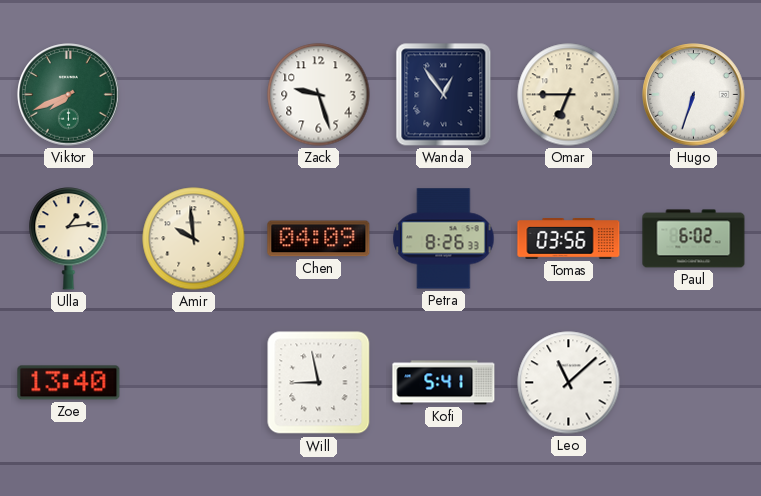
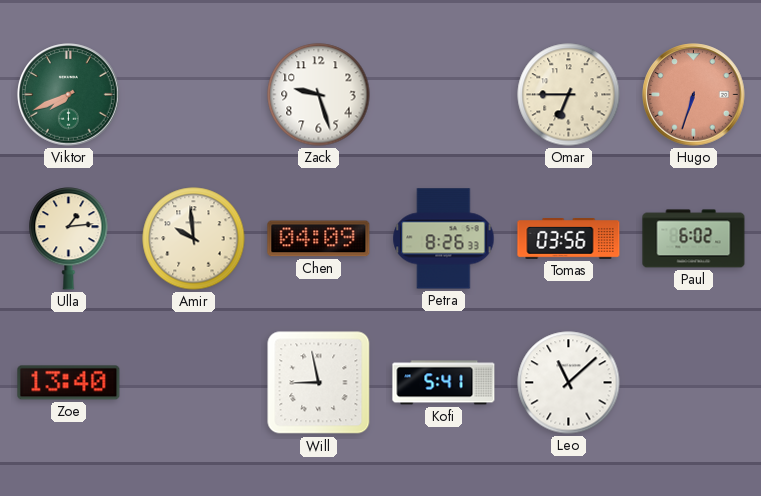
Wanda: 12:54 -> none (444, 95)
Hugo dial: white -> salmon (694, 95)
